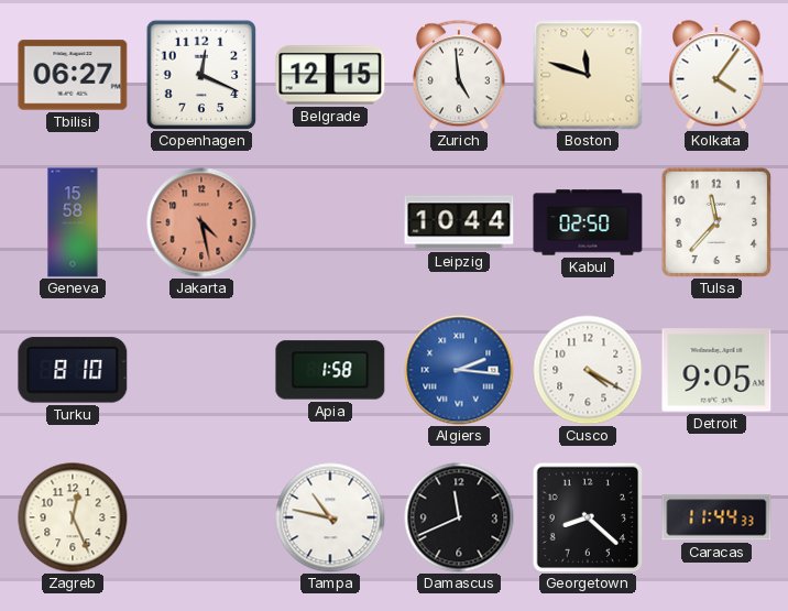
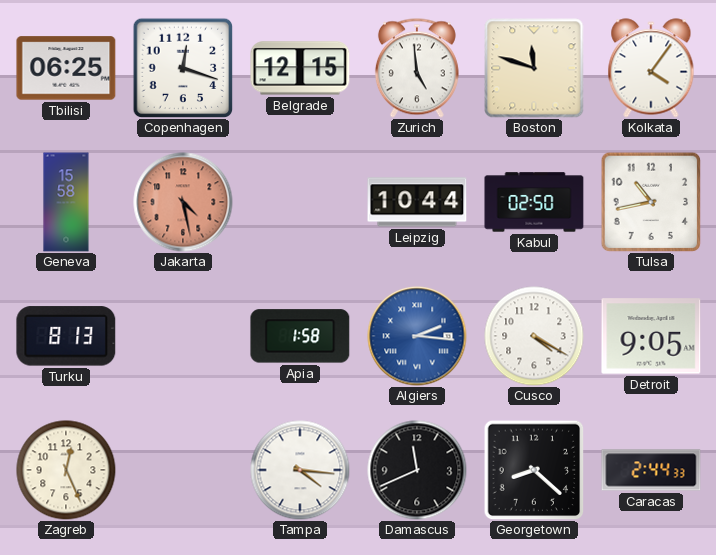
Tbilisi: 06:27 -> 06:25 (66, 68)
Copenhagen: 12:19 -> 12:18 (183, 68)
Tulsa: 11:37 -> 10:43 (651, 202)
Turku: 8:10 -> 8:13 (66, 336)
Tampa: 10:47 -> 4:16 (300, 470)
Caracas: 11:44 -> 2:44 (651, 470)
